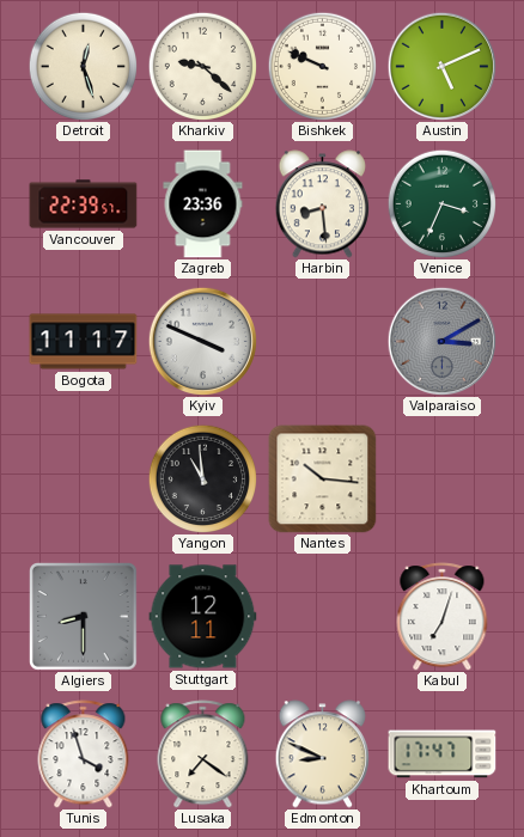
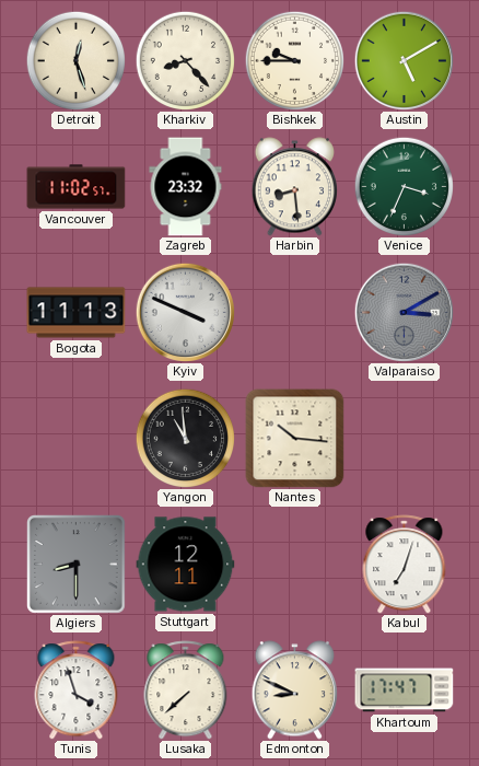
Kharkiv: 9:22 -> 8:23 (185, 60)
Bishkek: 9:49 -> 9:45 (294, 60)
Austin: 5:11 -> 5:10 (404, 60)
Vancouver: 22:39 -> 11:02 (77, 187)
Zagreb: 23:36 -> 23:32 (186, 187)
Bogota: 11:17 -> 11:13 (77, 313)
Lusaka: 7:21 -> 7:38 (186, 690)
